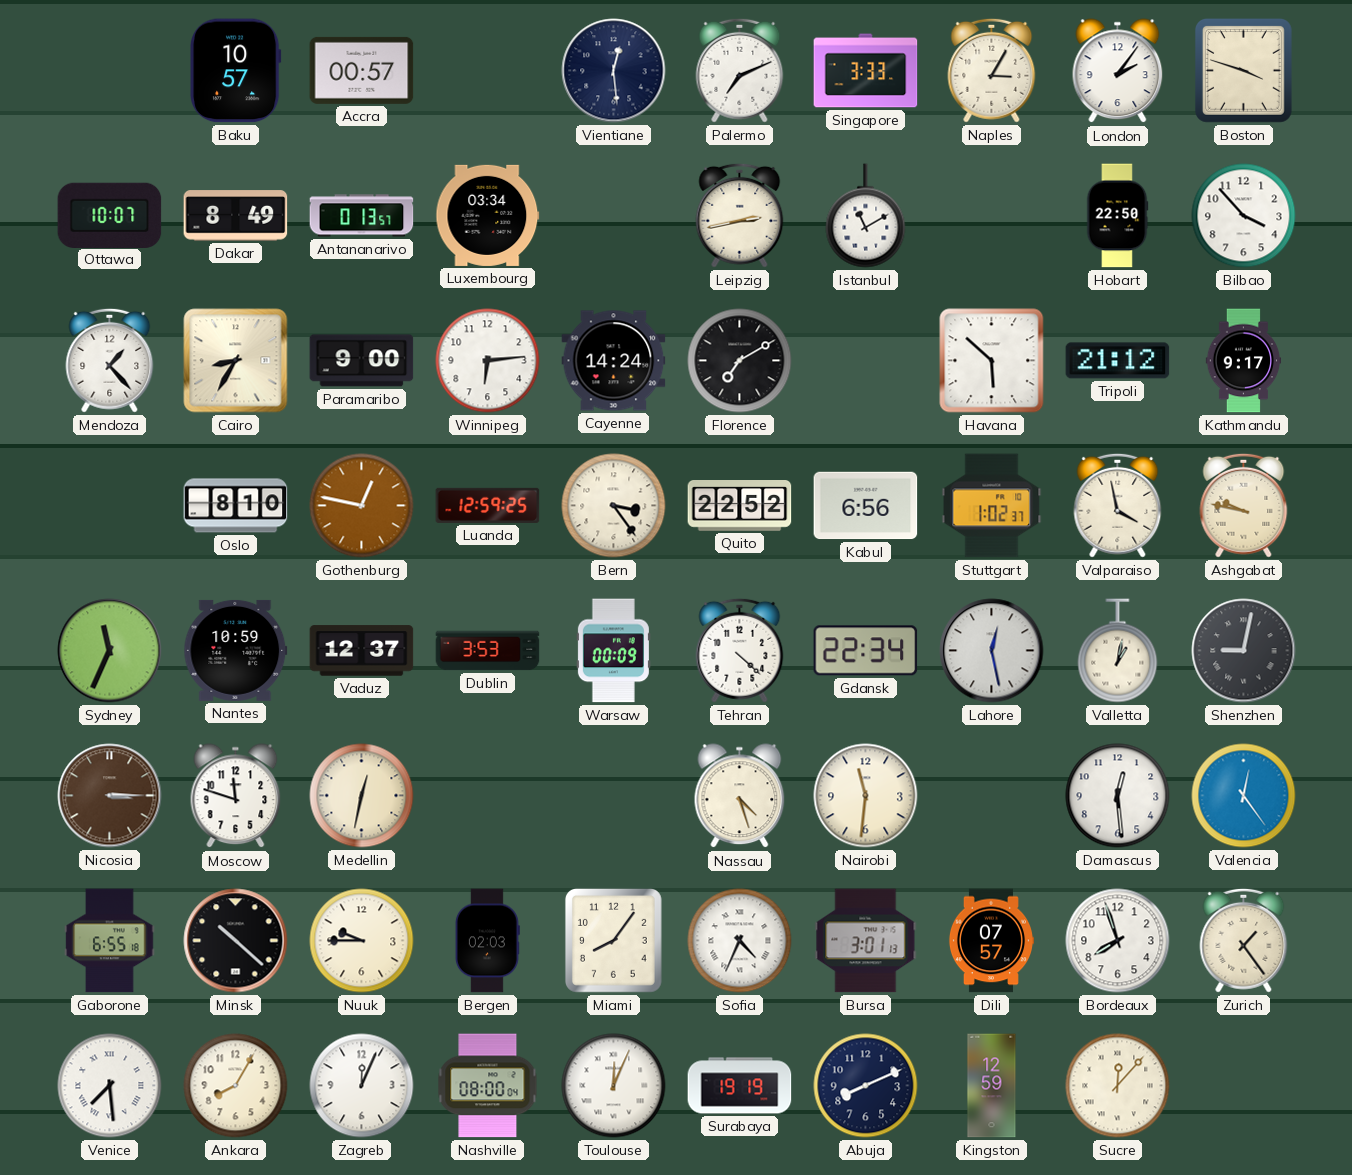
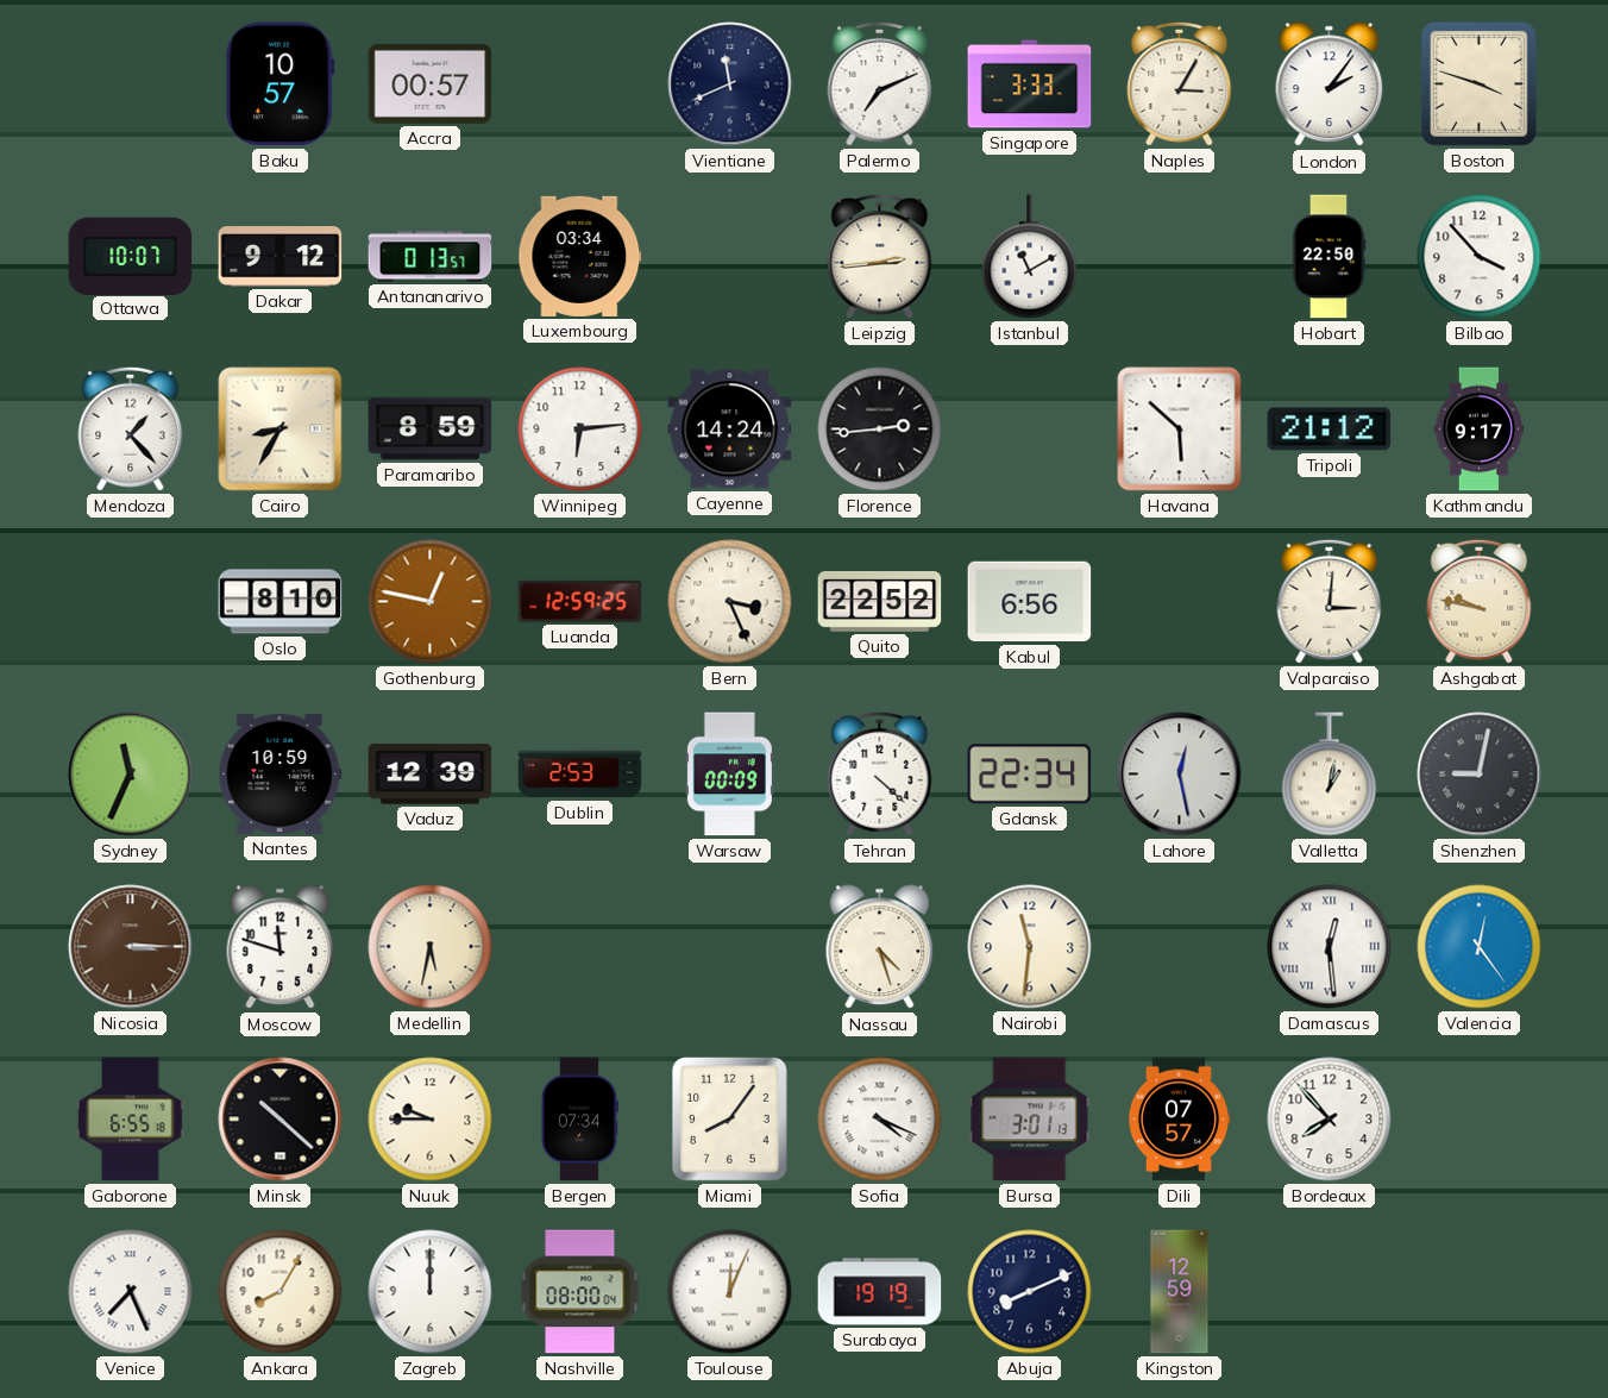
Vientiane: 12:29 -> 11:41 (730, 84)
Dakar: 8:49 -> 9:12 (281, 257)
Leipzig: 2:43 -> 2:44 (880, 256)
Paramaribo: 9:00 -> 8:59 (431, 430)
Florence: 7:10 -> 2:44 (880, 430)
Bern: 3:24 -> 3:26 (730, 602)
Stuttgart: 1:02 -> none (992, 506)
Valparaiso: 3:58 -> 3:01 (1330, 601)
Vaduz: 12:37 -> 12:39 (431, 775)
Dublin: 3:53 -> 2:53 (580, 775)
Medellin: 12:32 -> 5:32 (431, 947)
Damascus numerals: Arabic -> Roman (1330, 947)
Bergen: 02:03 -> 07:34 (579, 1120)
Sofia: 4:34 -> 4:19 (880, 1120)
Bordeaux: 7:57 -> 7:53 (1330, 1120)
Zurich: 1:24 -> none (1244, 940)
Venice: 7:29 -> 7:26 (131, 1292)
Zagreb: 12:04 -> 12:00 (431, 1292)
Sucre: 12:07 -> none (1118, 1086)
